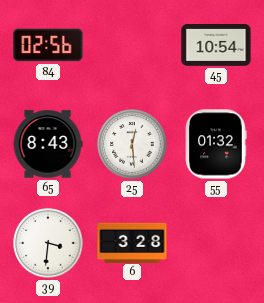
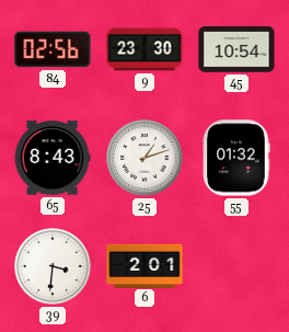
9: none -> 23:30 (144, 49)
25: 12:29 -> 1:12 (144, 158)
6: 3:28 -> 2:01 (144, 265)
